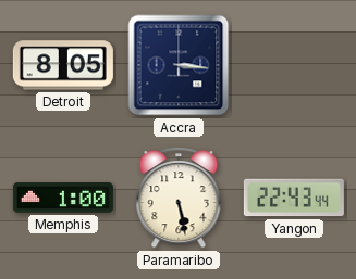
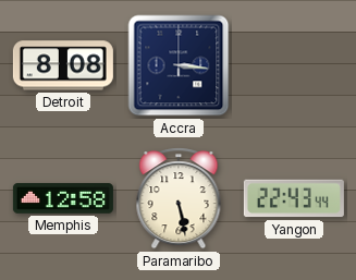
Detroit: 8:05 -> 8:08 (63, 65)
Memphis: 1:00 -> 12:58 (63, 198)
